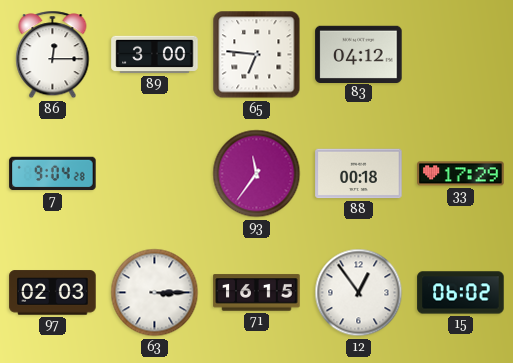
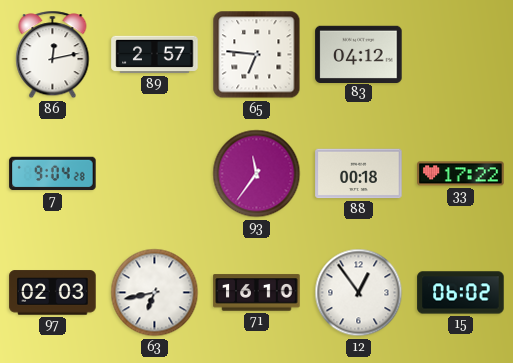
86: 12:15 -> 12:13 (53, 55)
89: 3:00 -> 2:57 (155, 55)
33: 17:29 -> 17:22 (461, 174)
63: 3:15 -> 6:43 (155, 293)
71: 16:15 -> 16:10 (257, 293)
